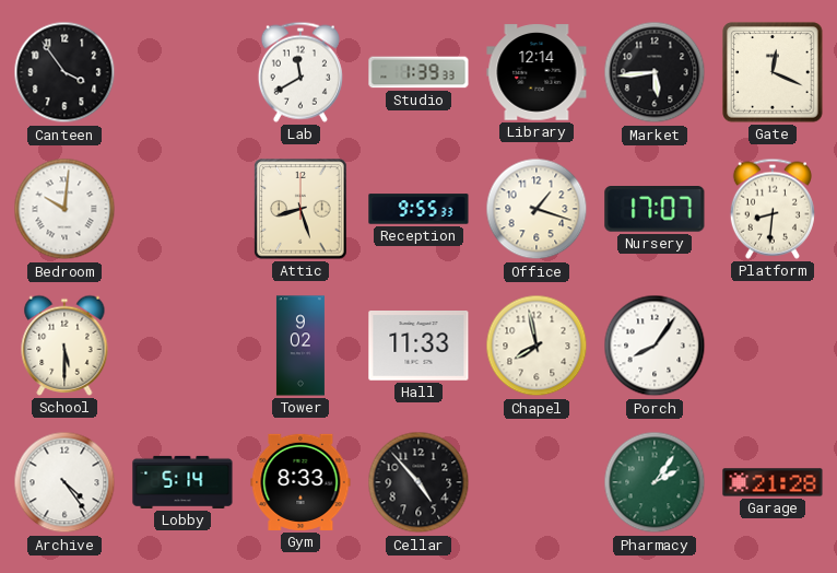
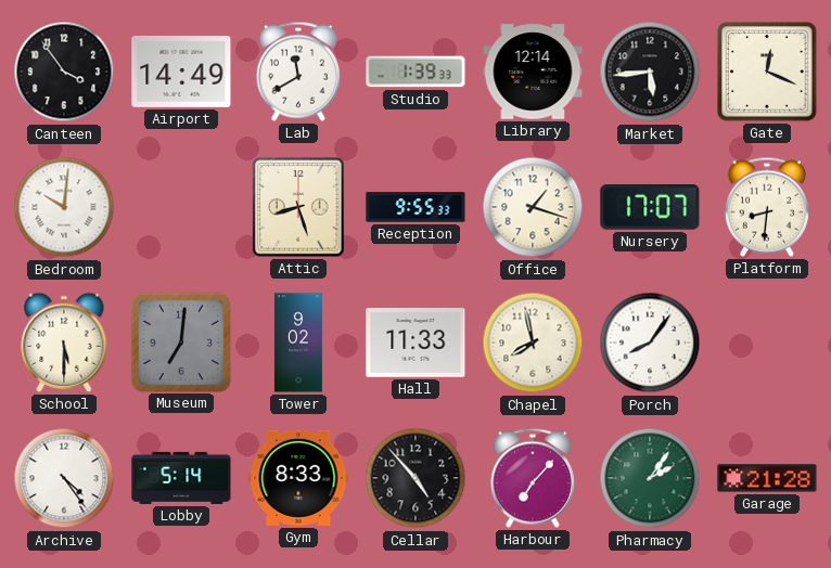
Airport: none -> 14:49 (181, 72)
Museum: none -> 7:01 (180, 341)
Harbour: none -> 7:07 (533, 478)
